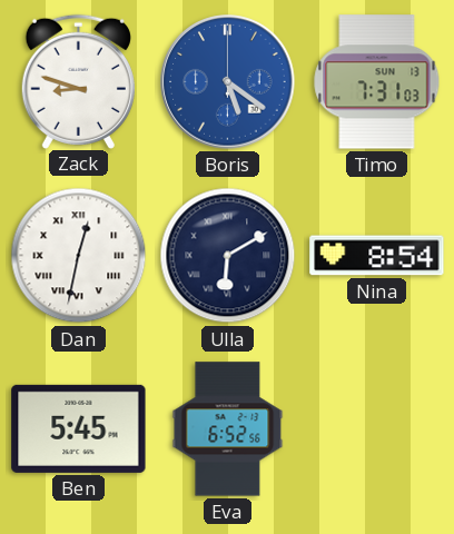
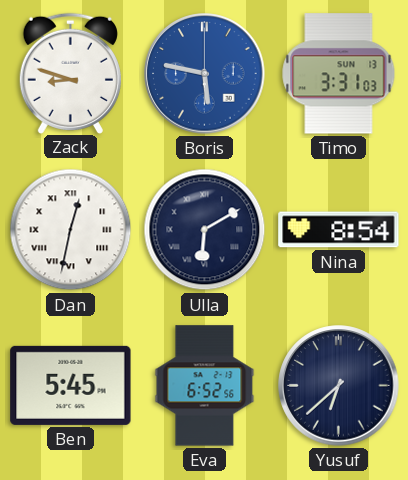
Boris: 5:21 -> 5:47 (205, 74)
Timo: 7:31 -> 3:31 (339, 74)
Yusuf: none -> 6:38 (339, 386)
